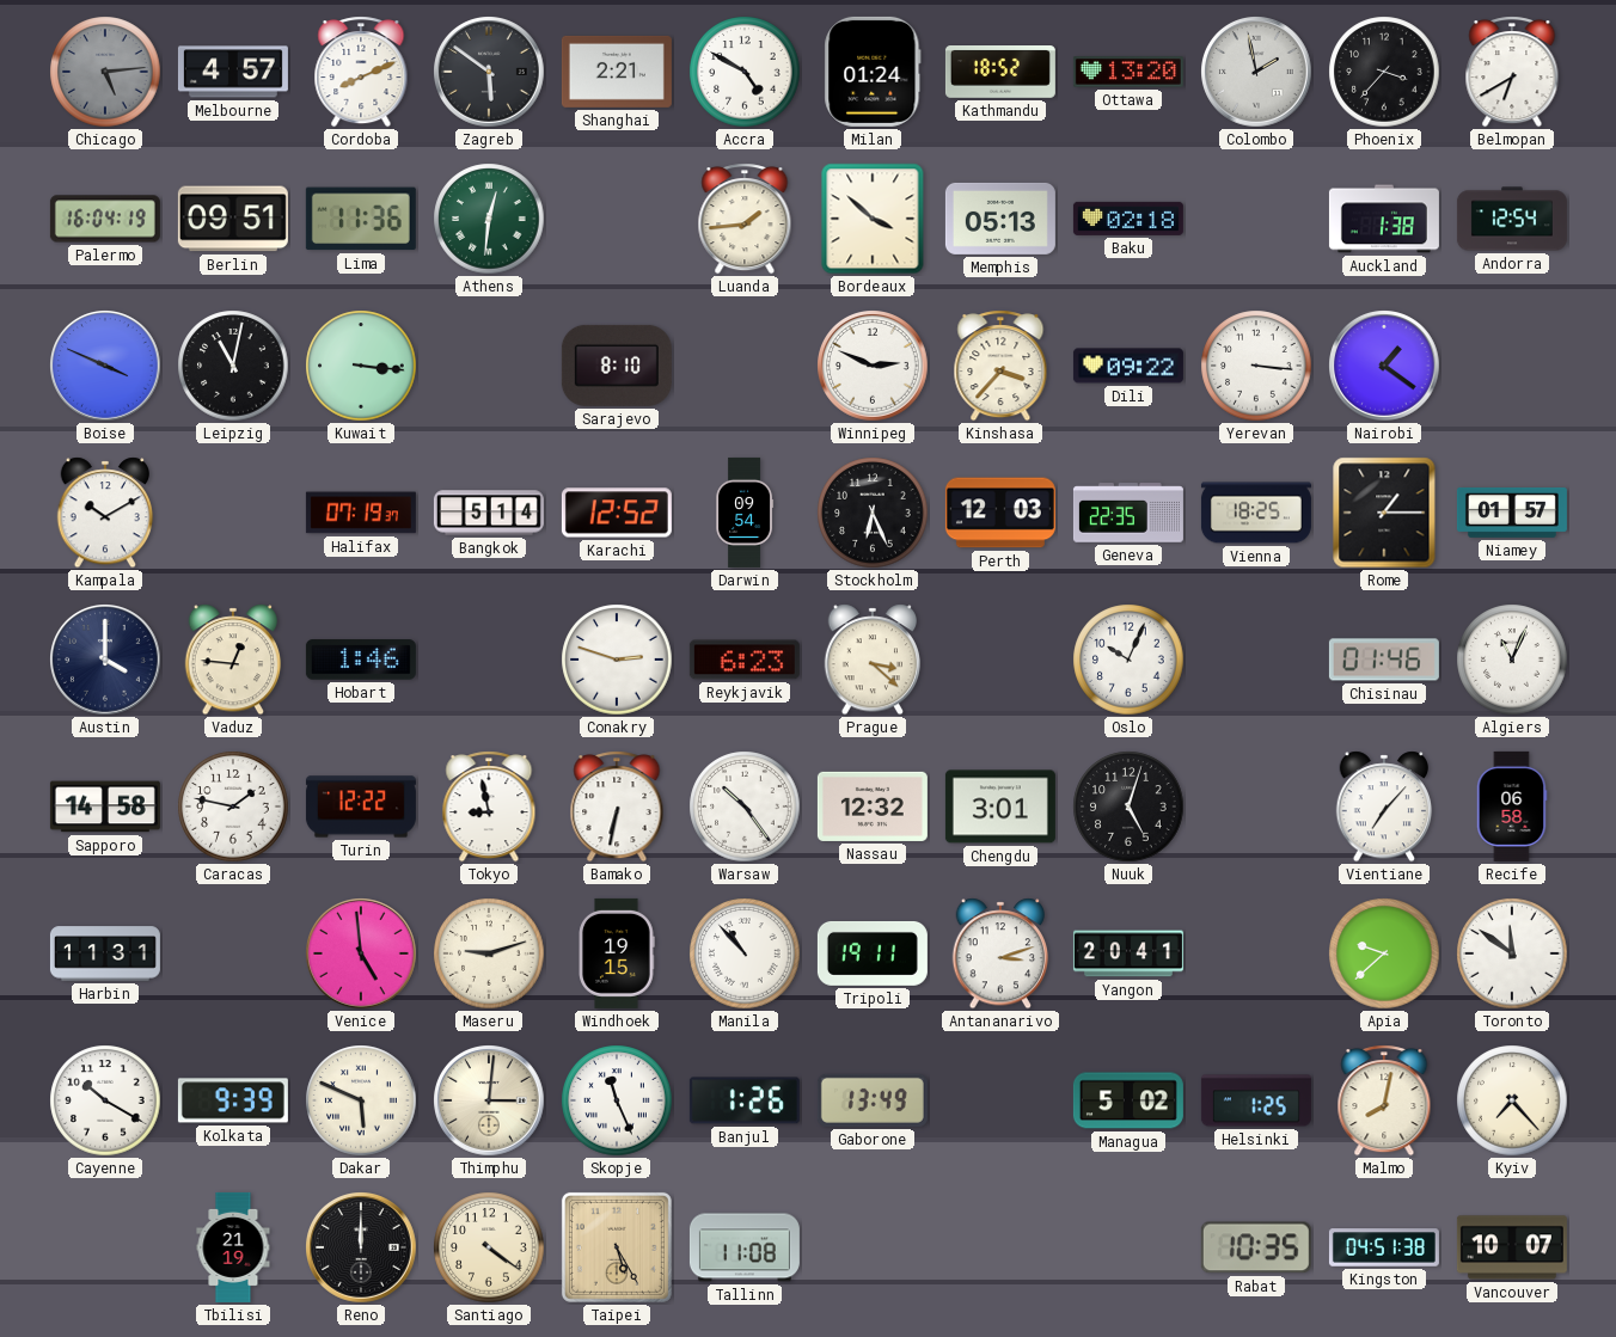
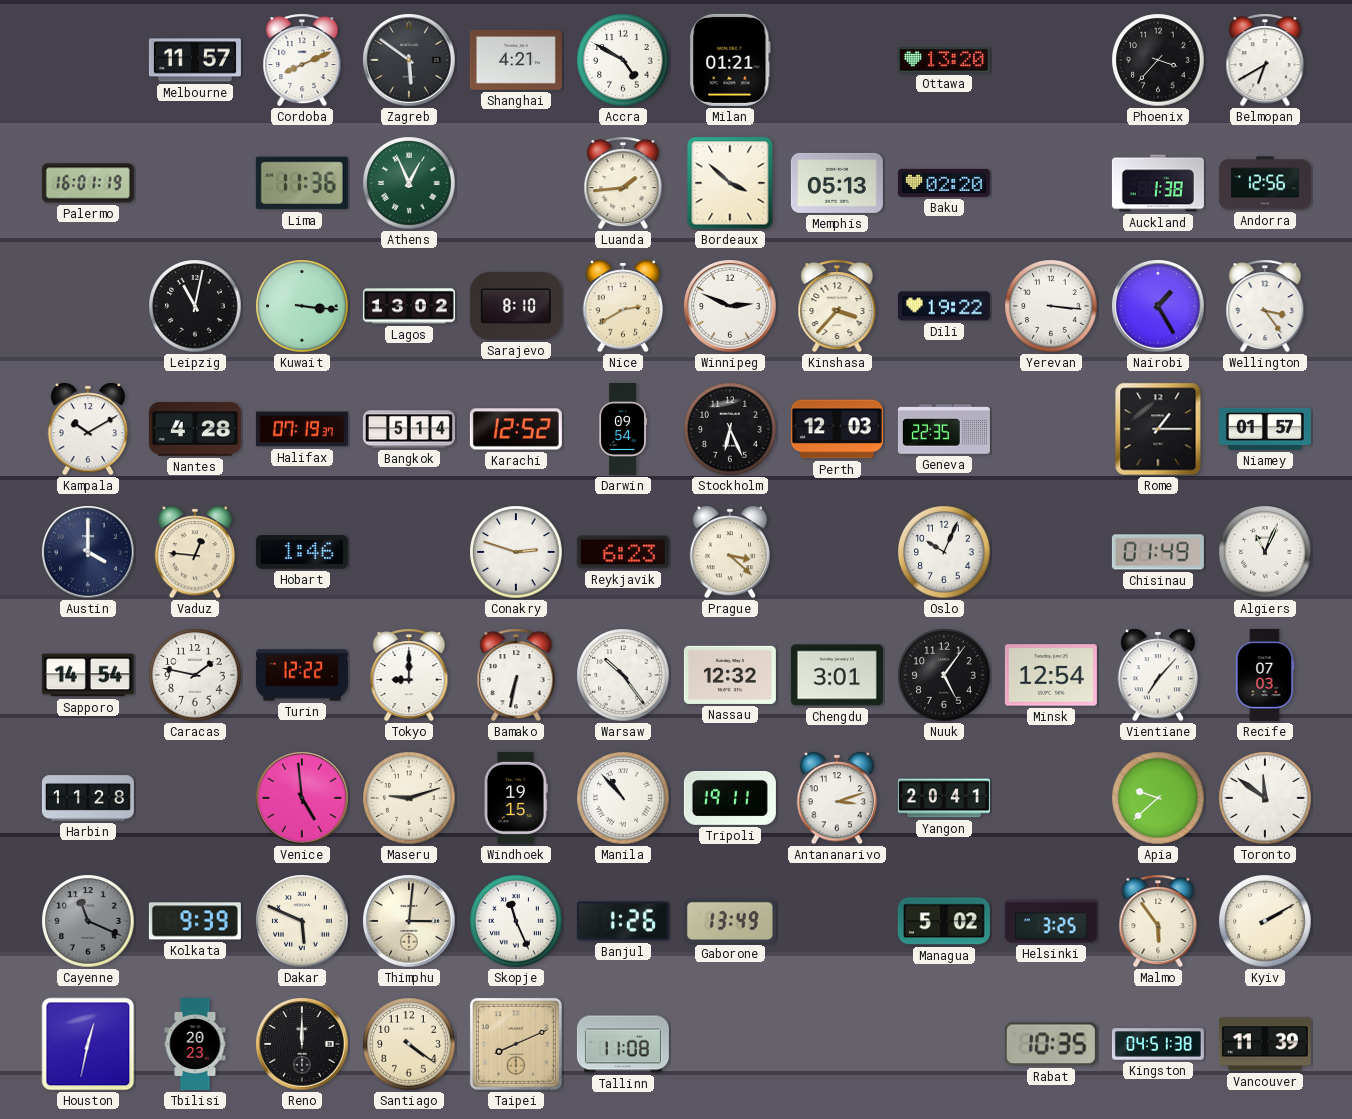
Chicago: 5:14 -> none (105, 72)
Melbourne: 4:57 -> 11:57 (195, 60)
Shanghai: 2:21 -> 4:21 (516, 60)
Milan: 01:24 -> 01:21 (730, 60)
Kathmandu: 18:52 -> none (1000, 73)
Colombo: 1:58 -> none (1256, 73)
Palermo: 16:04 -> 16:01 (88, 183)
Berlin: 09:51 -> none (233, 219)
Athens: 12:31 -> 12:56 (409, 183)
Baku: 02:18 -> 02:20 (944, 183)
Andorra: 12:54 -> 12:56 (1265, 183)
Boise: 3:49 -> none (105, 367)
Lagos: none -> 13:02 (409, 306)
Nice: none -> 2:40 (623, 306)
Dili: 09:22 -> 19:22 (944, 306)
Nairobi: 1:21 -> 1:25 (1158, 307)
Wellington: none -> 3:24 (1265, 306)
Nantes: none -> 4:28 (195, 429)
Vienna: 18:25 -> none (1256, 513)
Chisinau: 01:46 -> 01:49 (1158, 552)
Sapporo: 14:58 -> 14:54 (88, 675)
Tokyo: 8:58 -> 9:00 (409, 675)
Nuuk: 5:03 -> 5:06 (944, 675)
Minsk: none -> 12:54 (1051, 675)
Recife: 06:58 -> 07:03 (1265, 675)
Harbin: 11:31 -> 11:28 (88, 798)
Cayenne: 10:20 -> 11:19 (88, 921)
Cayenne dial: white -> grey (88, 921)
Helsinki: 1:25 -> 3:25 (1051, 921)
Malmo: 8:02 -> 5:54 (1158, 921)
Kyiv: 7:23 -> 2:10 (1265, 921)
Houston: none -> 12:32 (88, 1044)
Tbilisi: 21:19 -> 20:23 (195, 1044)
Taipei: 5:25 -> 8:11 (516, 1044)
Vancouver: 10:07 -> 11:39 (1265, 1044)
